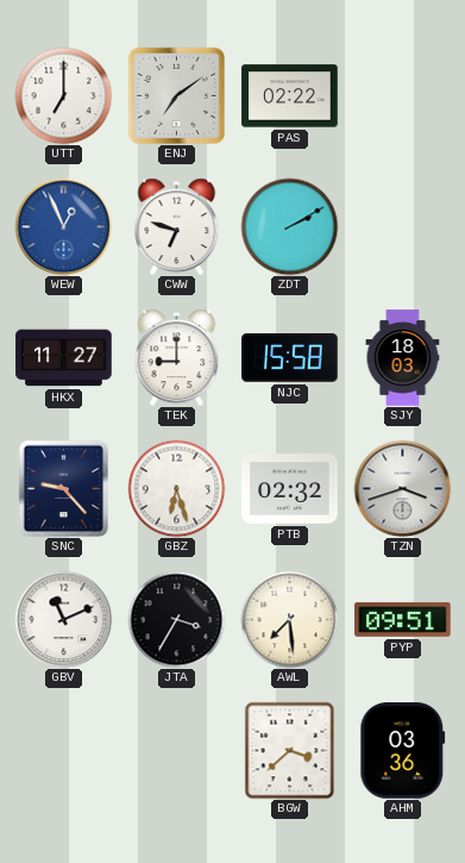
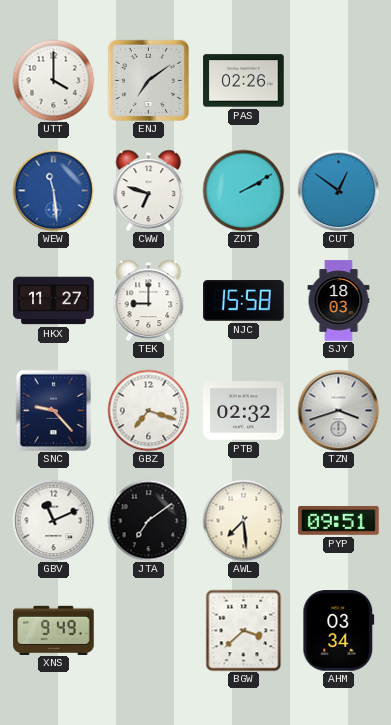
UTT: 7:00 -> 4:00 (53, 80)
PAS: 02:22 -> 02:26 (244, 81)
WEW: 12:56 -> 11:29 (53, 190)
CUT: none -> 12:51 (338, 190)
GBZ: 6:27 -> 7:18 (148, 410)
JTA: 3:35 -> 7:09 (148, 520)
XNS: none -> 9:49 (54, 630)
AHM: 03:36 -> 03:34 (339, 631)
